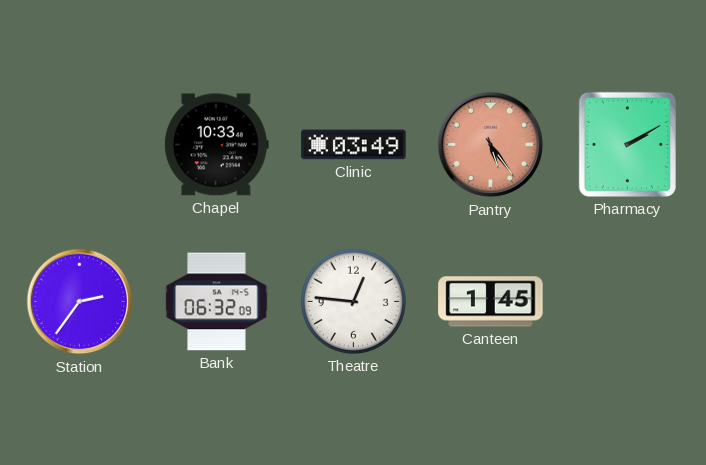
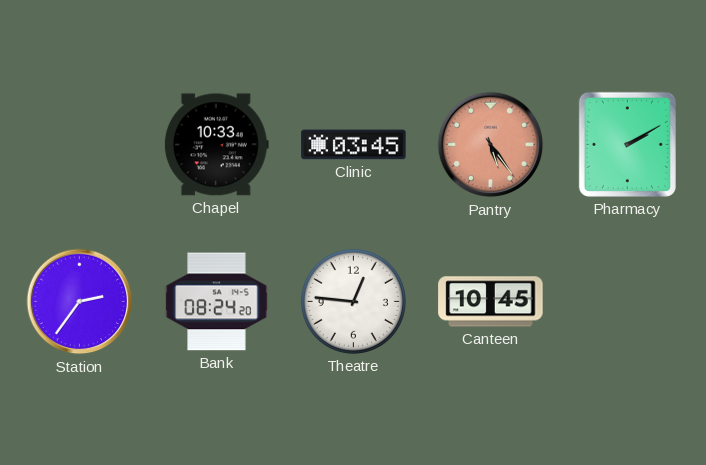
Clinic: 03:49 -> 03:45 (354, 145)
Bank: 06:32 -> 08:24 (217, 302)
Canteen: 1:45 -> 10:45 (491, 302)
